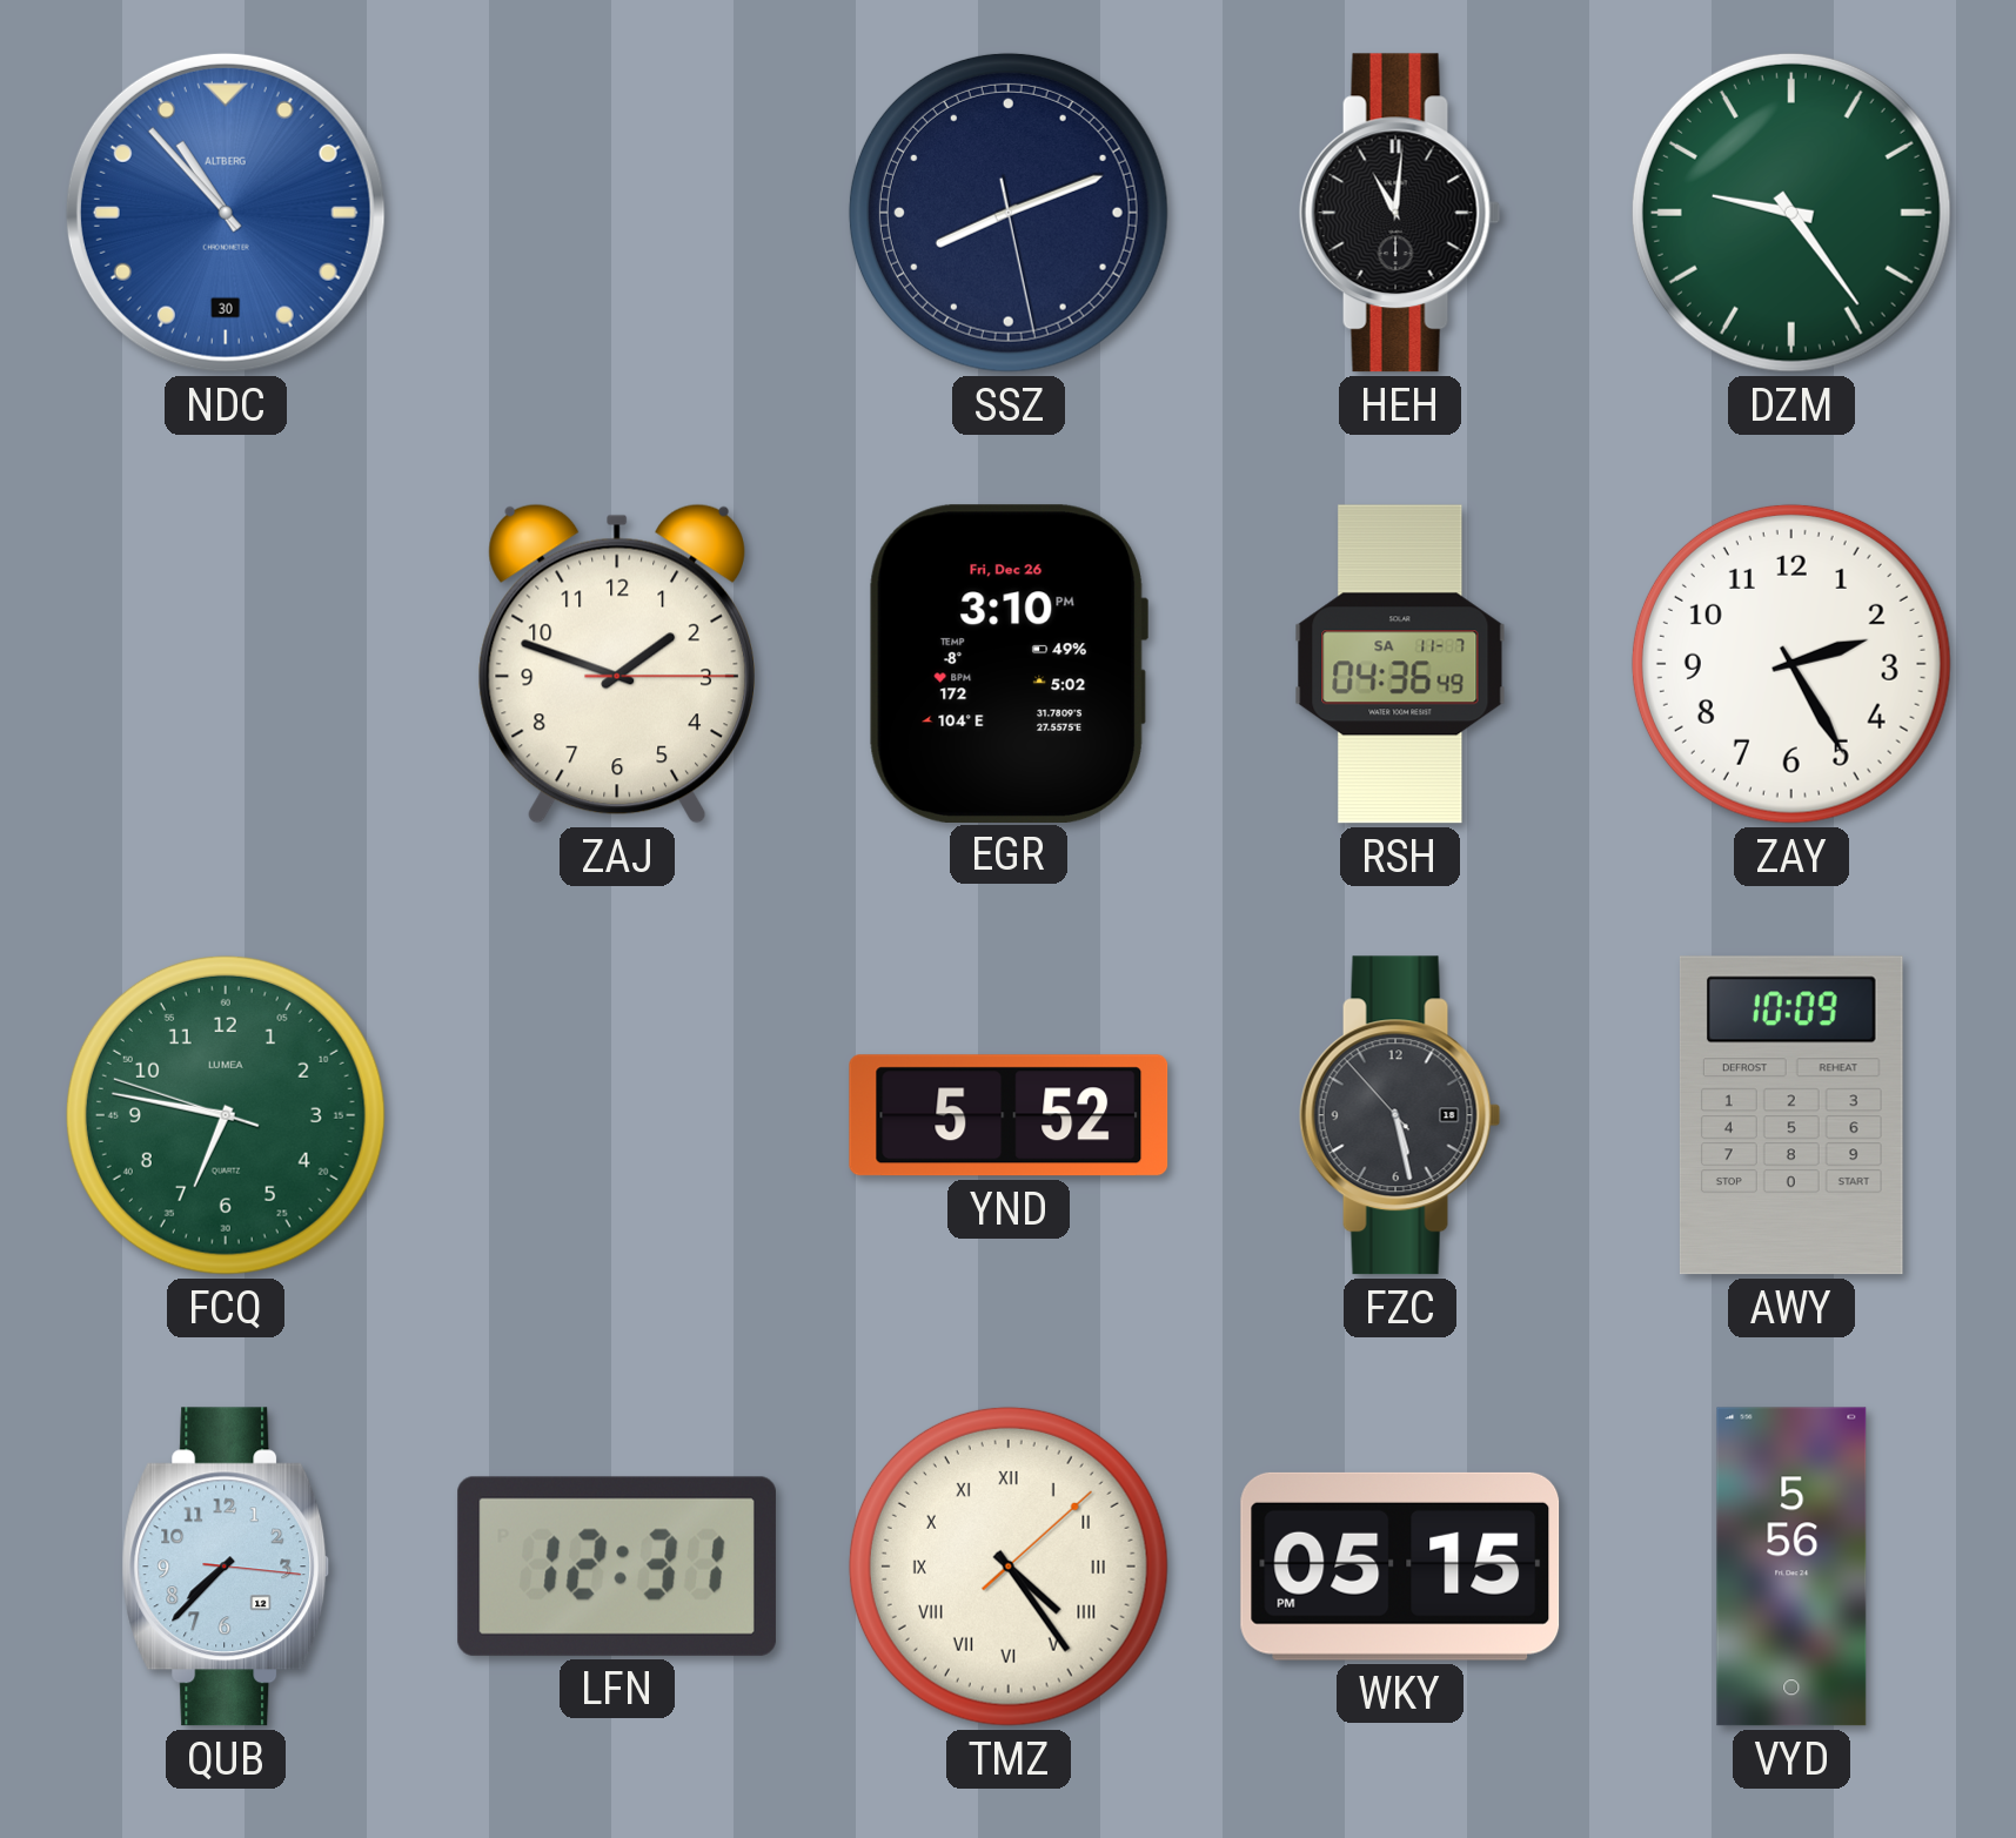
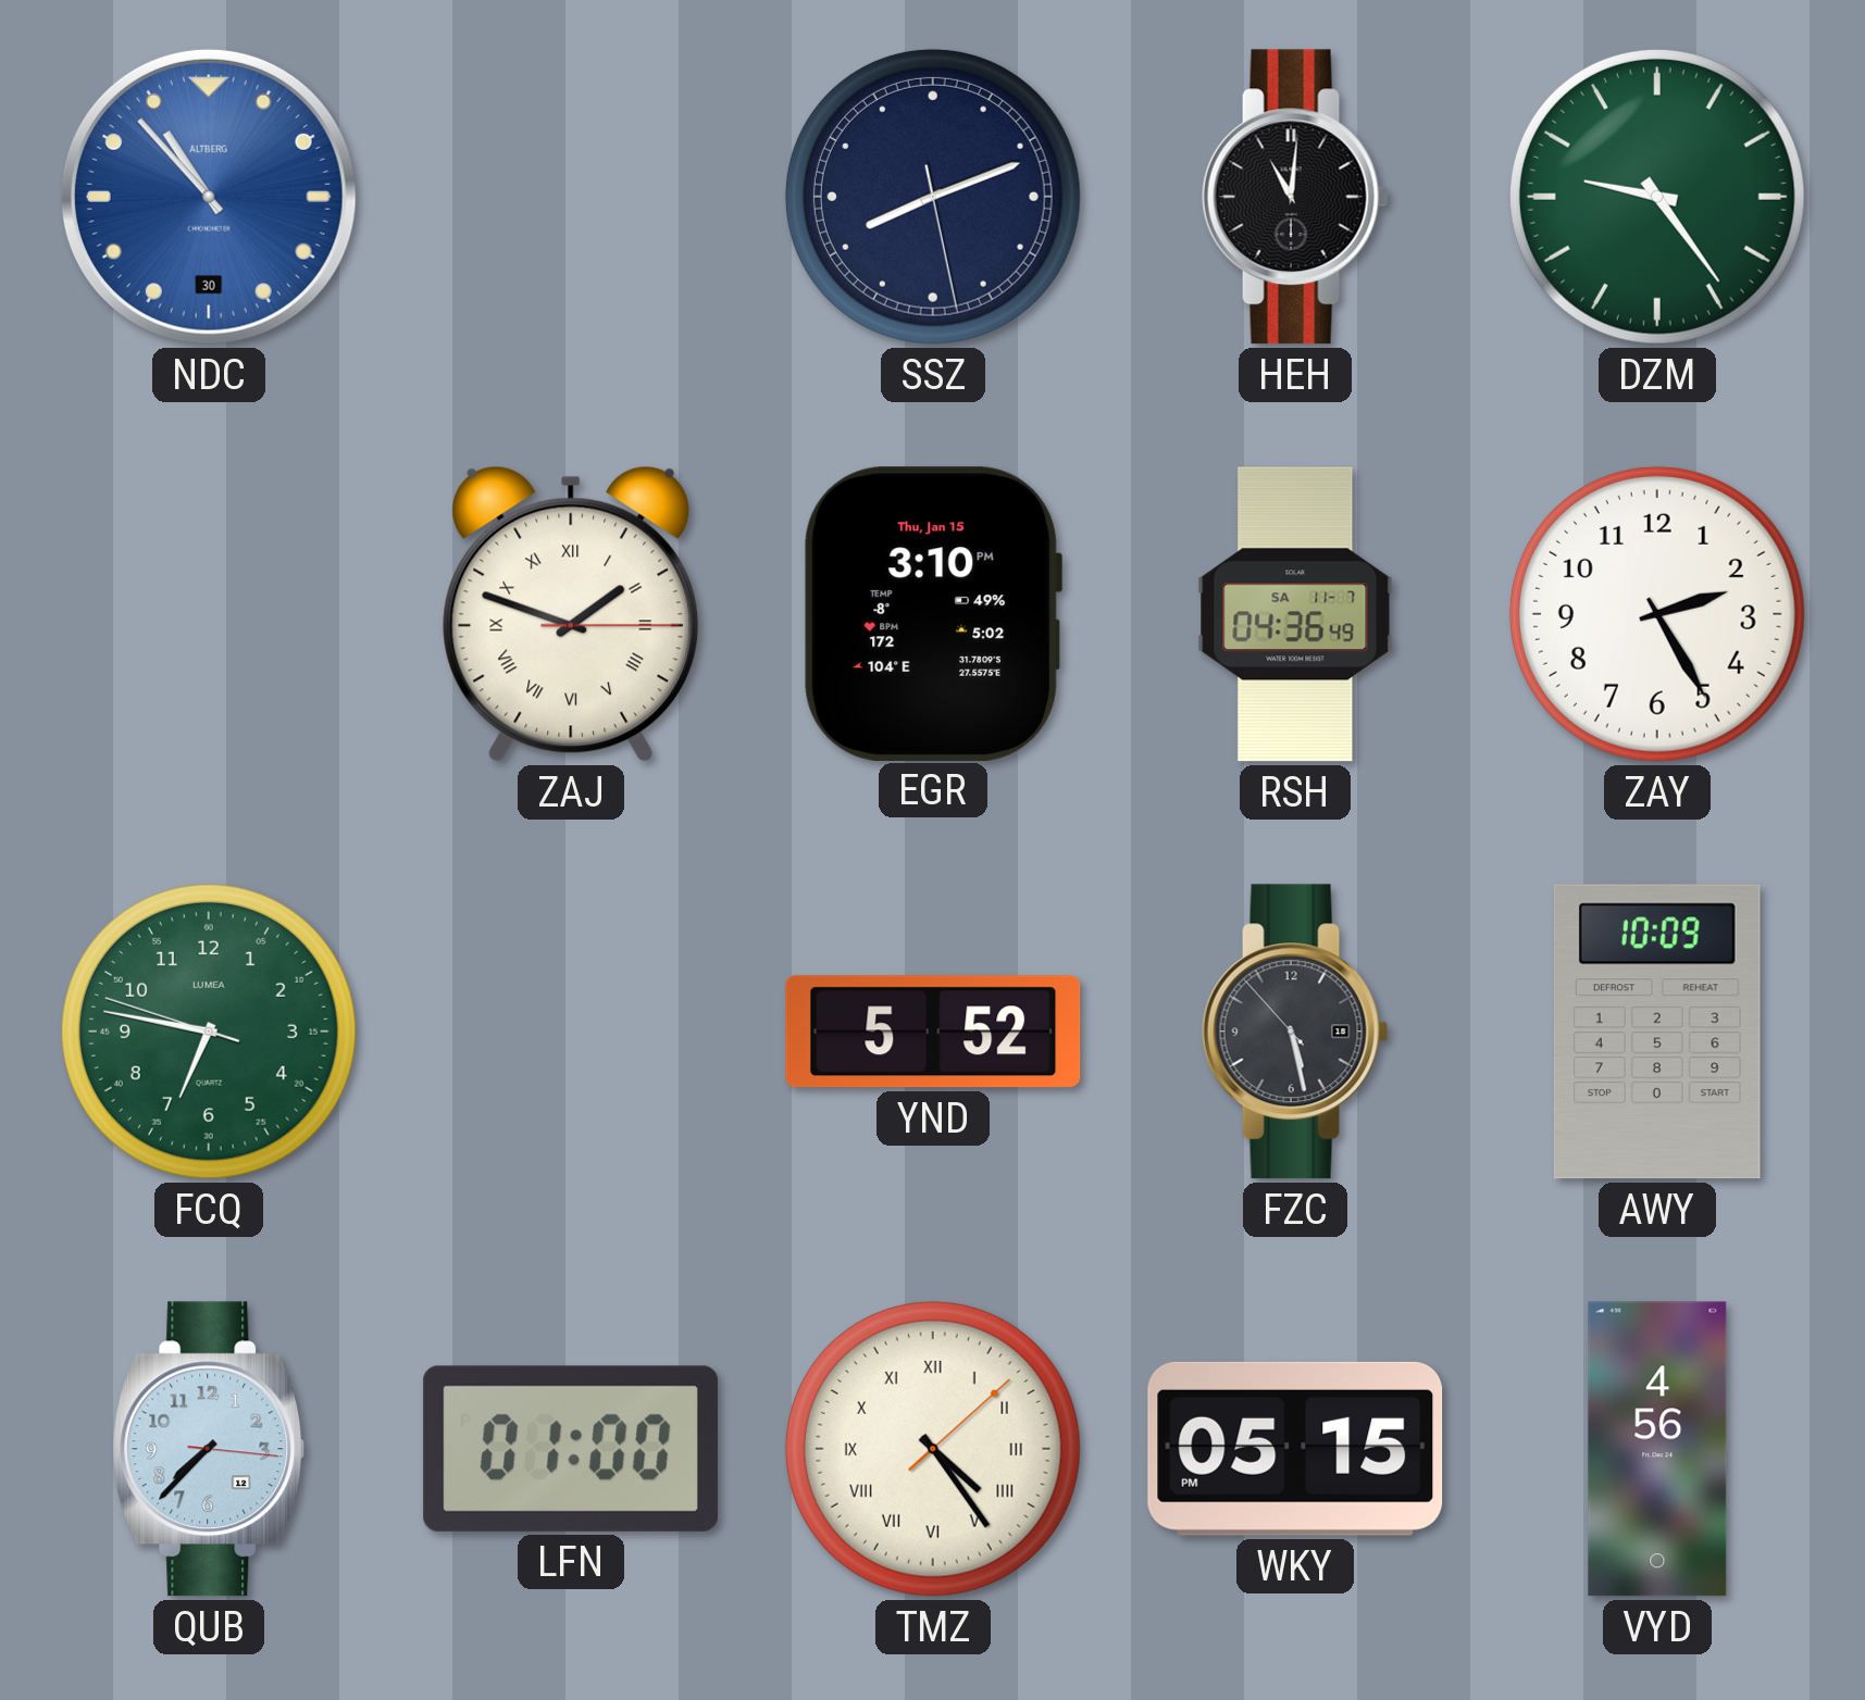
ZAJ numerals: Arabic -> Roman (570, 614)
EGR date: Fri, Dec 26 -> Thu, Jan 15 (932, 613)
LFN: 12:31 -> 01:00 (571, 1449)
VYD: 5:56 -> 4:56 (1657, 1449)
